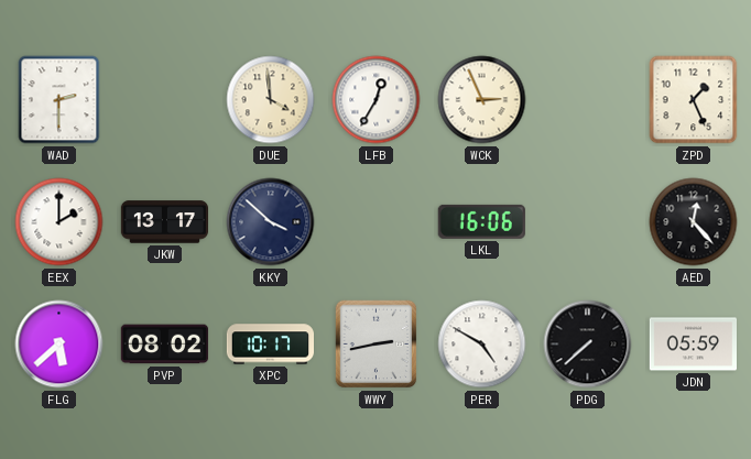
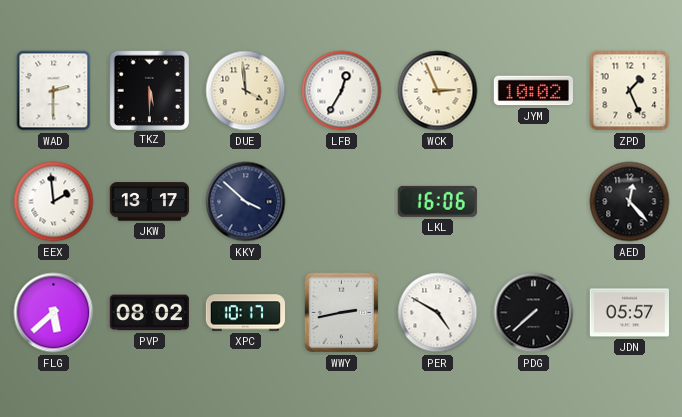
TKZ: none -> 5:30 (149, 90)
JYM: none -> 10:02 (533, 91)
EEX: 2:00 -> 1:59 (54, 202)
JDN: 05:59 -> 05:57 (629, 313)
